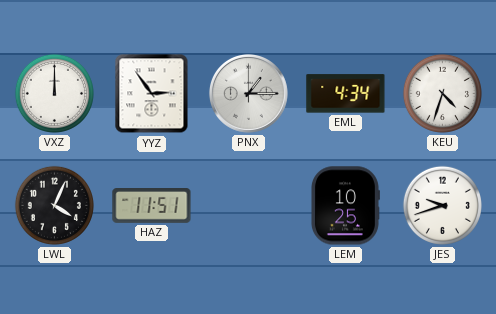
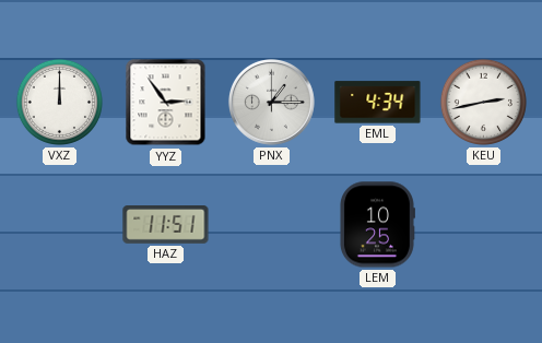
KEU: 4:33 -> 2:43 (483, 102)
LWL: 4:04 -> none (54, 205)
JES: 9:42 -> none (442, 205)
